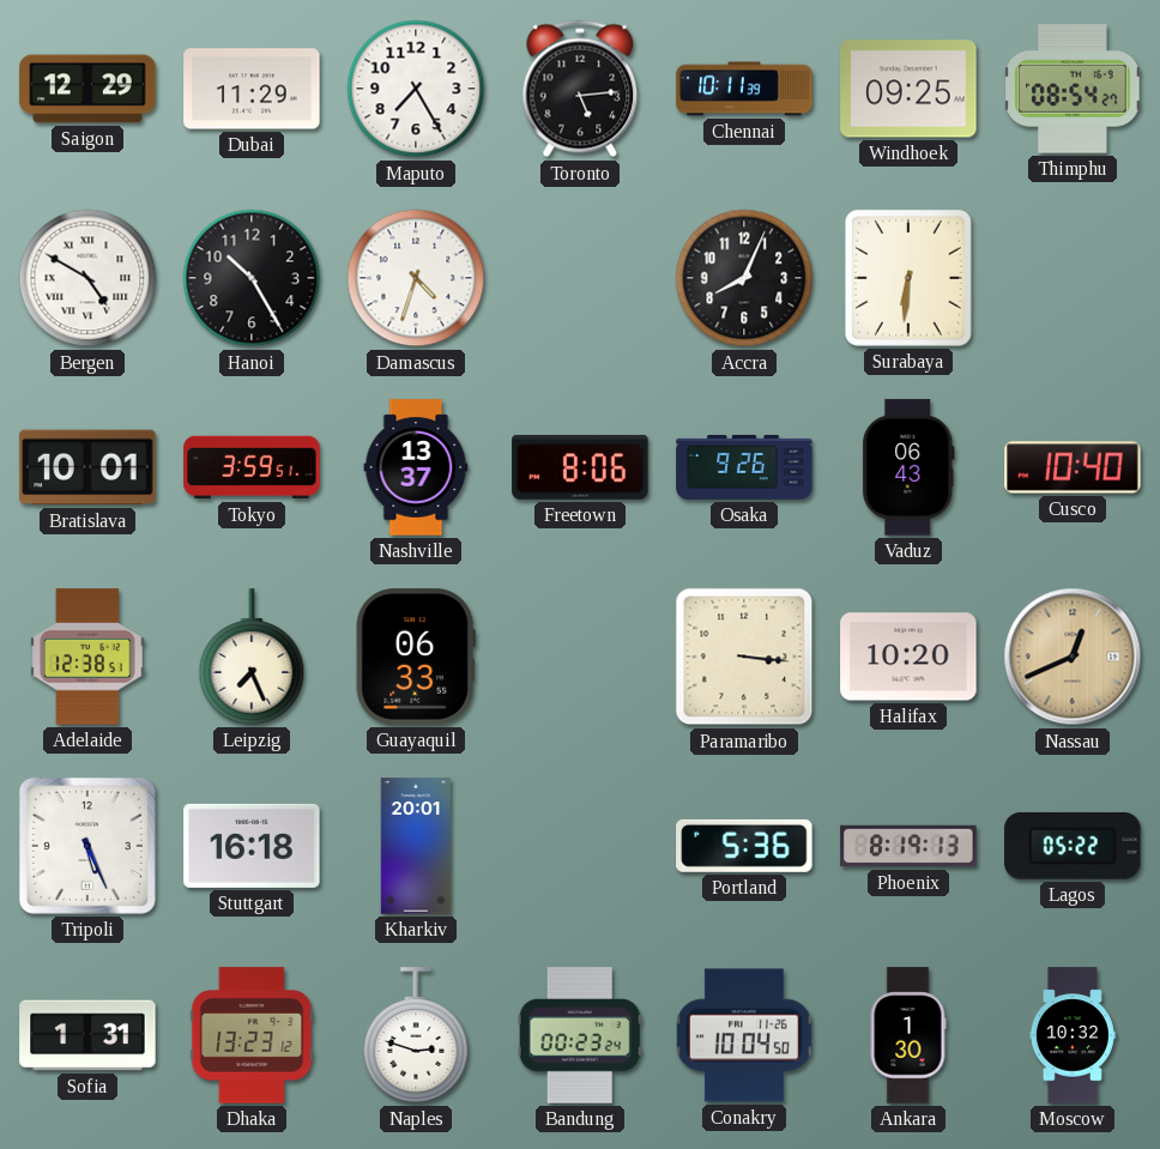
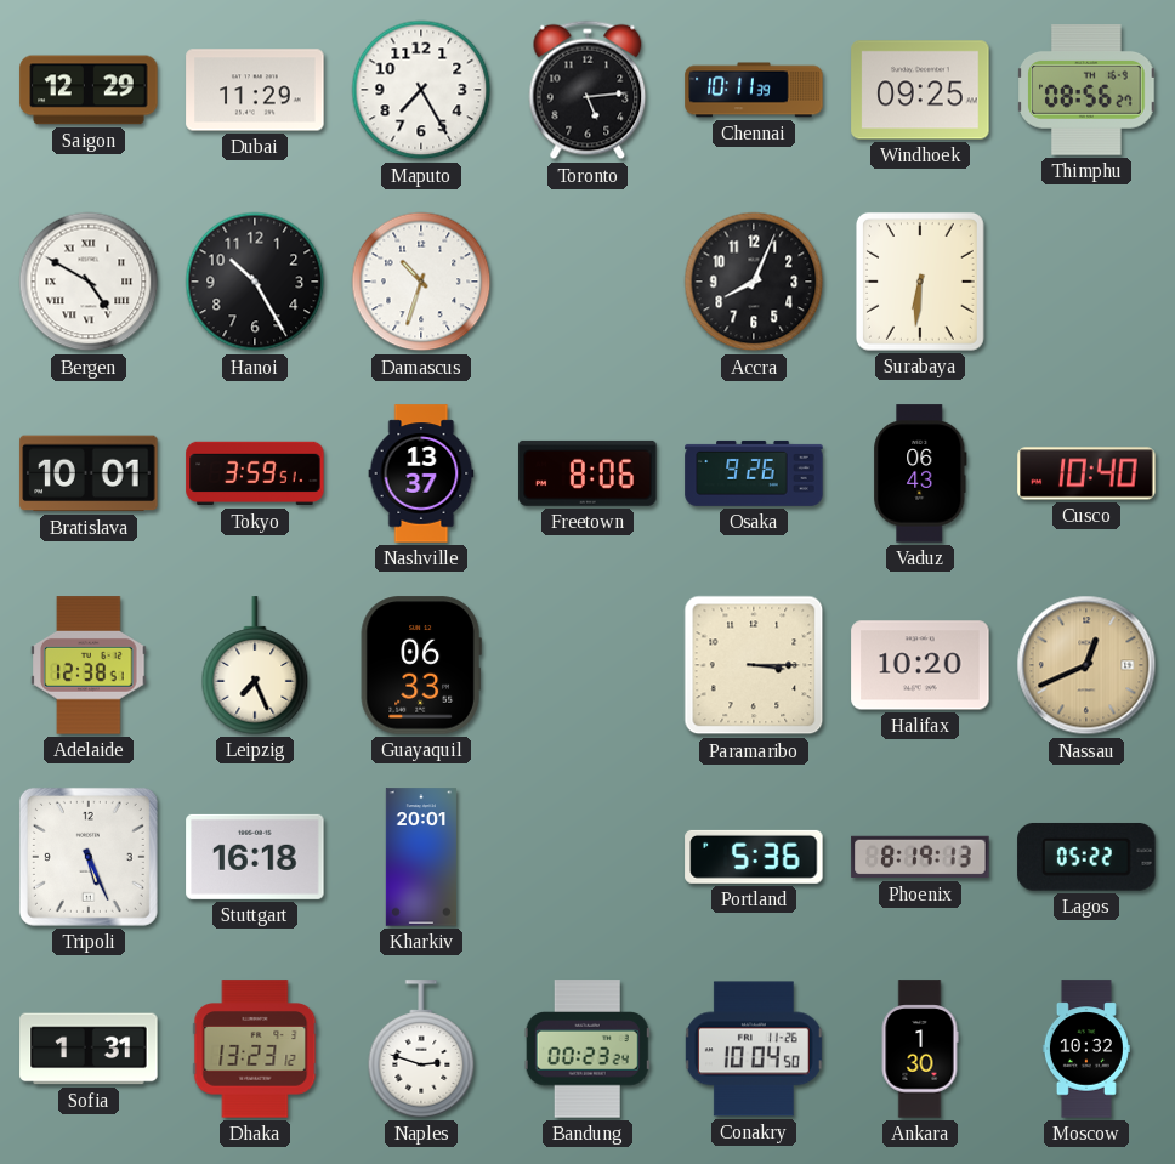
Thimphu: 08:54 -> 08:56 (1086, 90)
Damascus: 4:33 -> 10:33 (421, 282)
Paramaribo: 3:16 -> 3:15 (754, 665)
